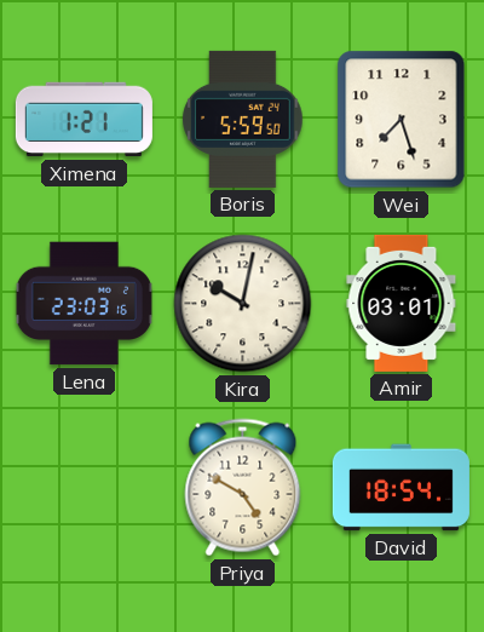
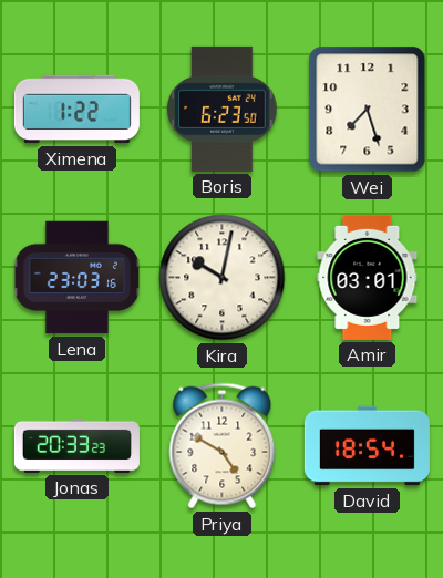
Ximena: 1:21 -> 1:22 (76, 110)
Boris: 5:59 -> 6:23 (223, 109)
Jonas: none -> 20:33 (76, 445)
